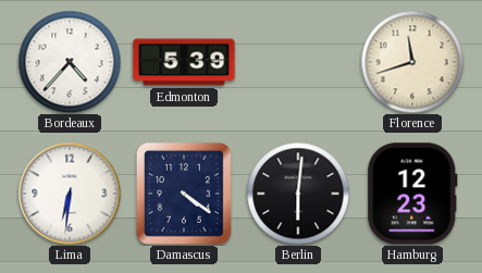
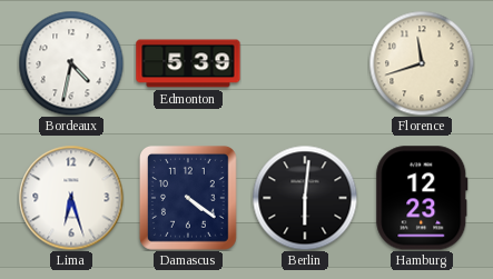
Bordeaux: 4:37 -> 4:32 (71, 63)
Lima: 6:31 -> 6:27 (71, 198)
